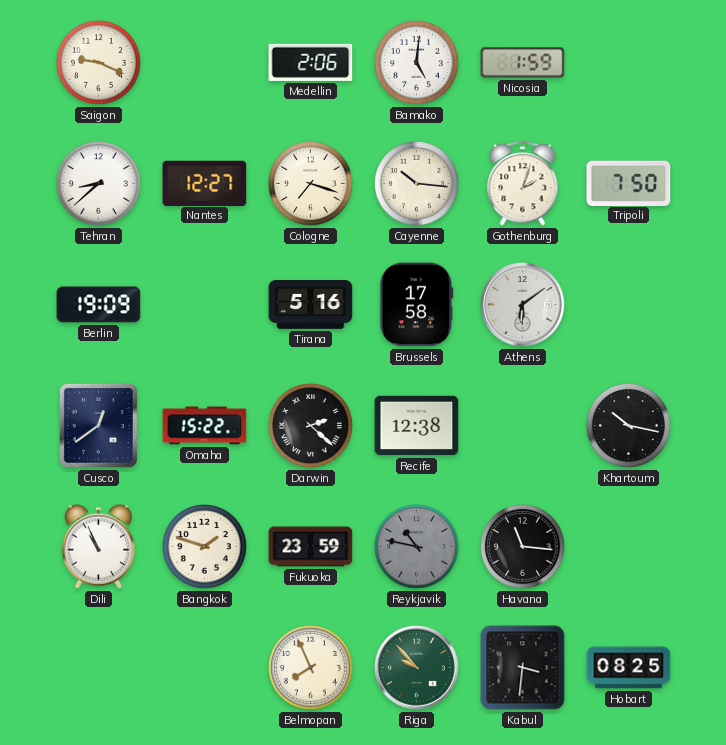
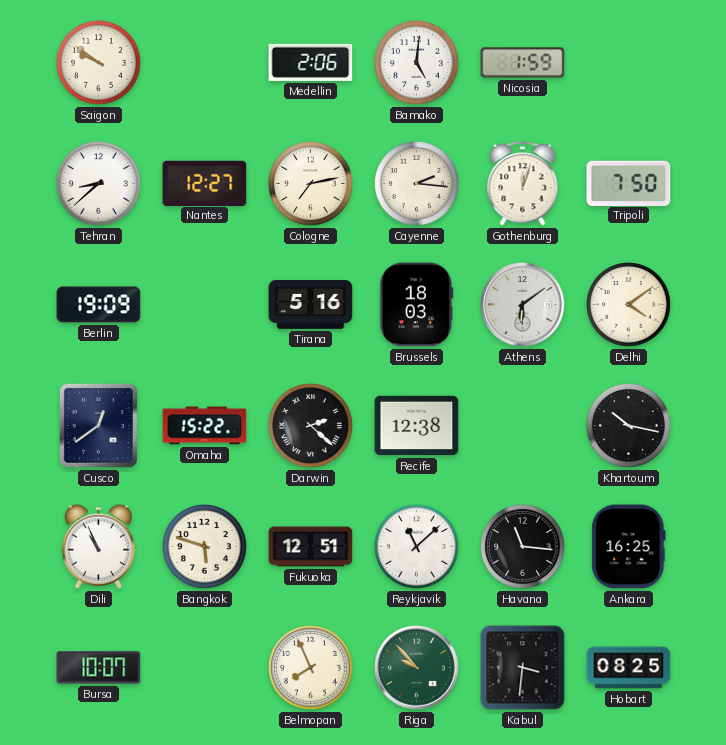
Saigon: 9:19 -> 9:51 (99, 63)
Cologne: 7:18 -> 7:13 (311, 184)
Cayenne: 10:16 -> 2:16 (417, 184)
Gothenburg: 2:03 -> 12:03 (523, 184)
Brussels: 17:58 -> 18:03 (417, 305)
Delhi: none -> 4:09 (629, 305)
Bangkok: 1:48 -> 5:48 (205, 547)
Fukuoka: 23:59 -> 12:51 (311, 547)
Reykjavik: 10:47 -> 11:08 (417, 547)
Reykjavik dial: grey -> white (417, 547)
Ankara: none -> 16:25 (629, 547)
Bursa: none -> 10:07 (99, 668)
